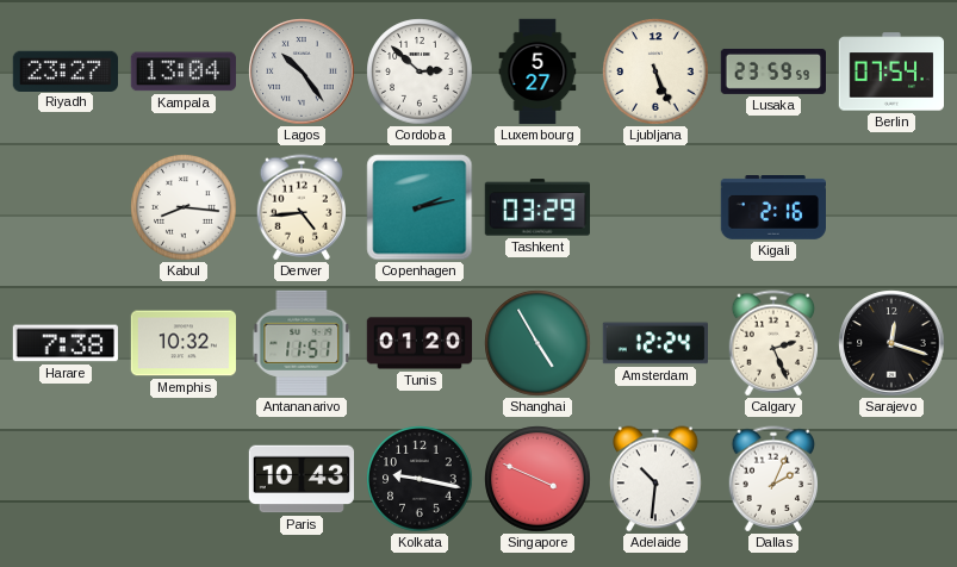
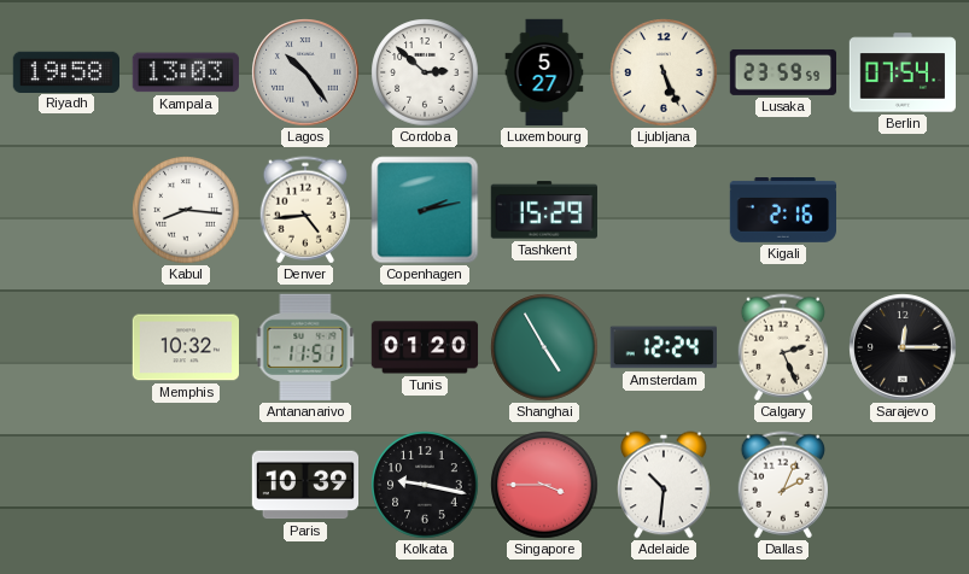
Riyadh: 23:27 -> 19:58 (65, 71)
Kampala: 13:04 -> 13:03 (186, 72)
Tashkent: 03:29 -> 15:29 (543, 210)
Harare: 7:38 -> none (66, 343)
Sarajevo: 12:18 -> 12:15 (903, 347)
Paris: 10:43 -> 10:39 (305, 485)
Singapore: 3:49 -> 3:45 (544, 485)
